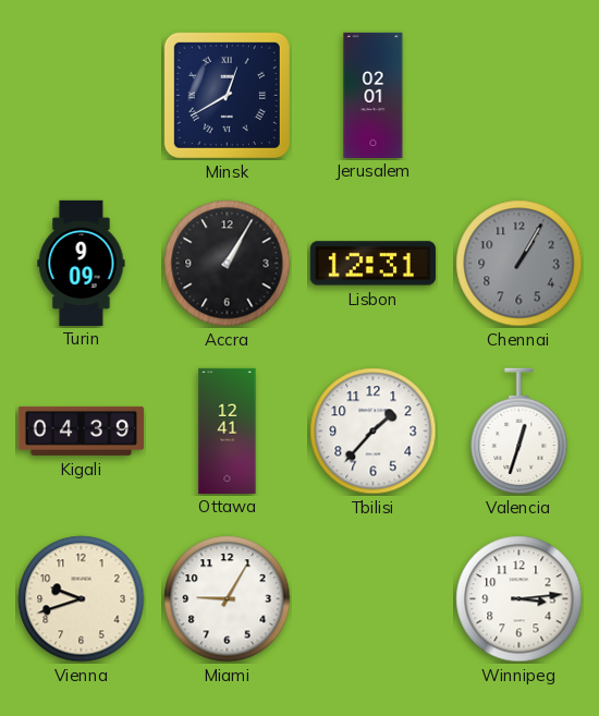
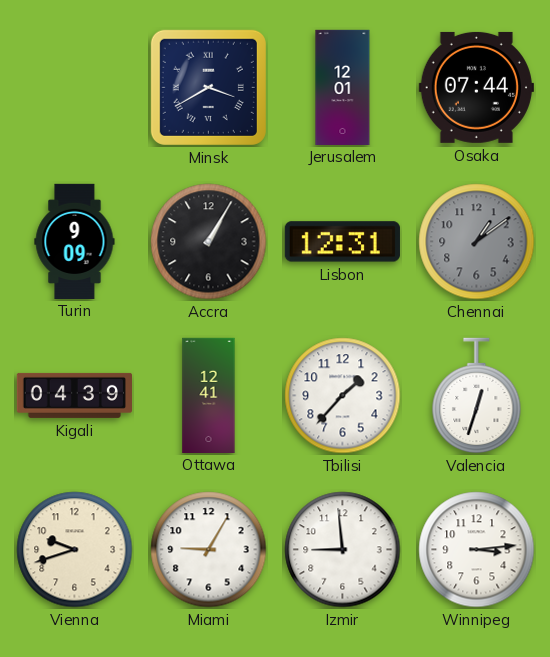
Minsk: 12:40 -> 3:40 (208, 87)
Jerusalem: 02:01 -> 12:01 (343, 87)
Osaka: none -> 07:44 (476, 87)
Chennai: 1:05 -> 1:09 (477, 242)
Izmir: none -> 8:59 (343, 550)
